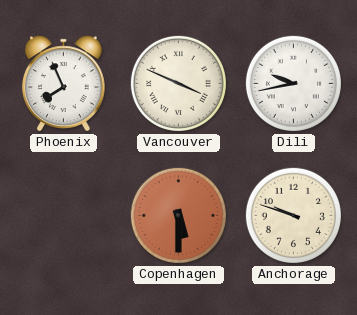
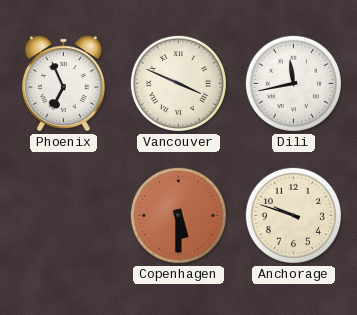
Phoenix: 7:56 -> 6:56 (64, 84)
Dili: 9:43 -> 11:43 (293, 83)
